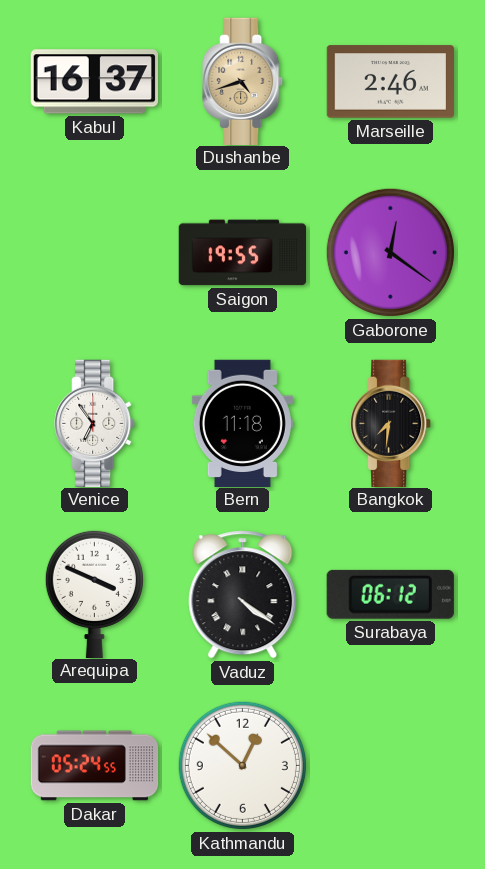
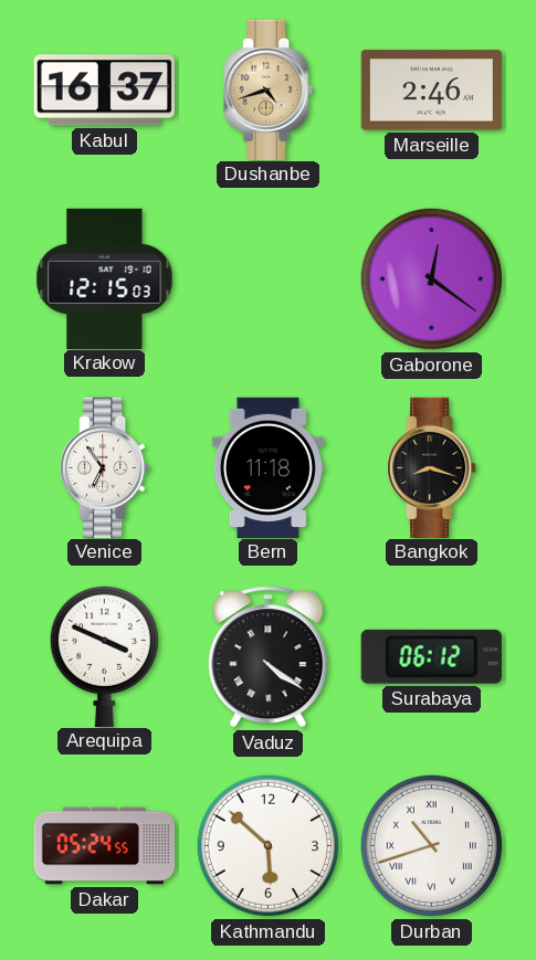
Krakow: none -> 12:15 (105, 278)
Saigon: 19:55 -> none (242, 253)
Bangkok: 7:31 -> 8:18 (432, 467)
Kathmandu: 12:52 -> 5:52 (267, 845)
Durban: none -> 10:42 (431, 845)
